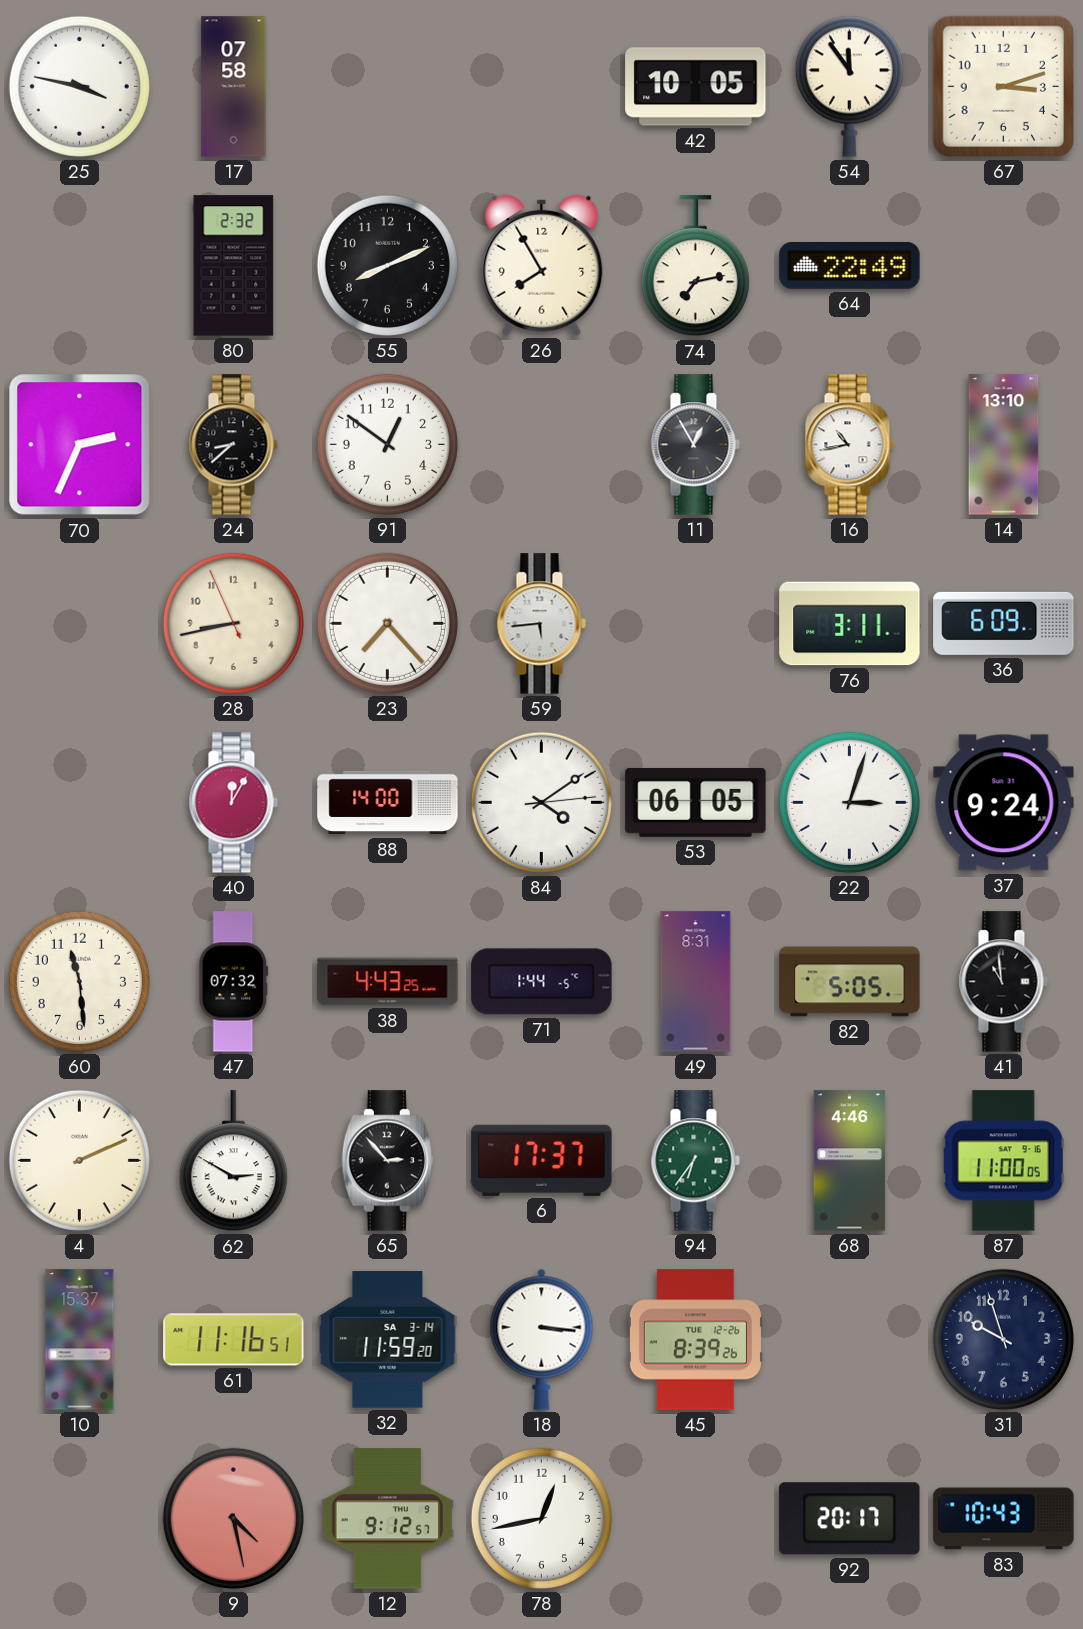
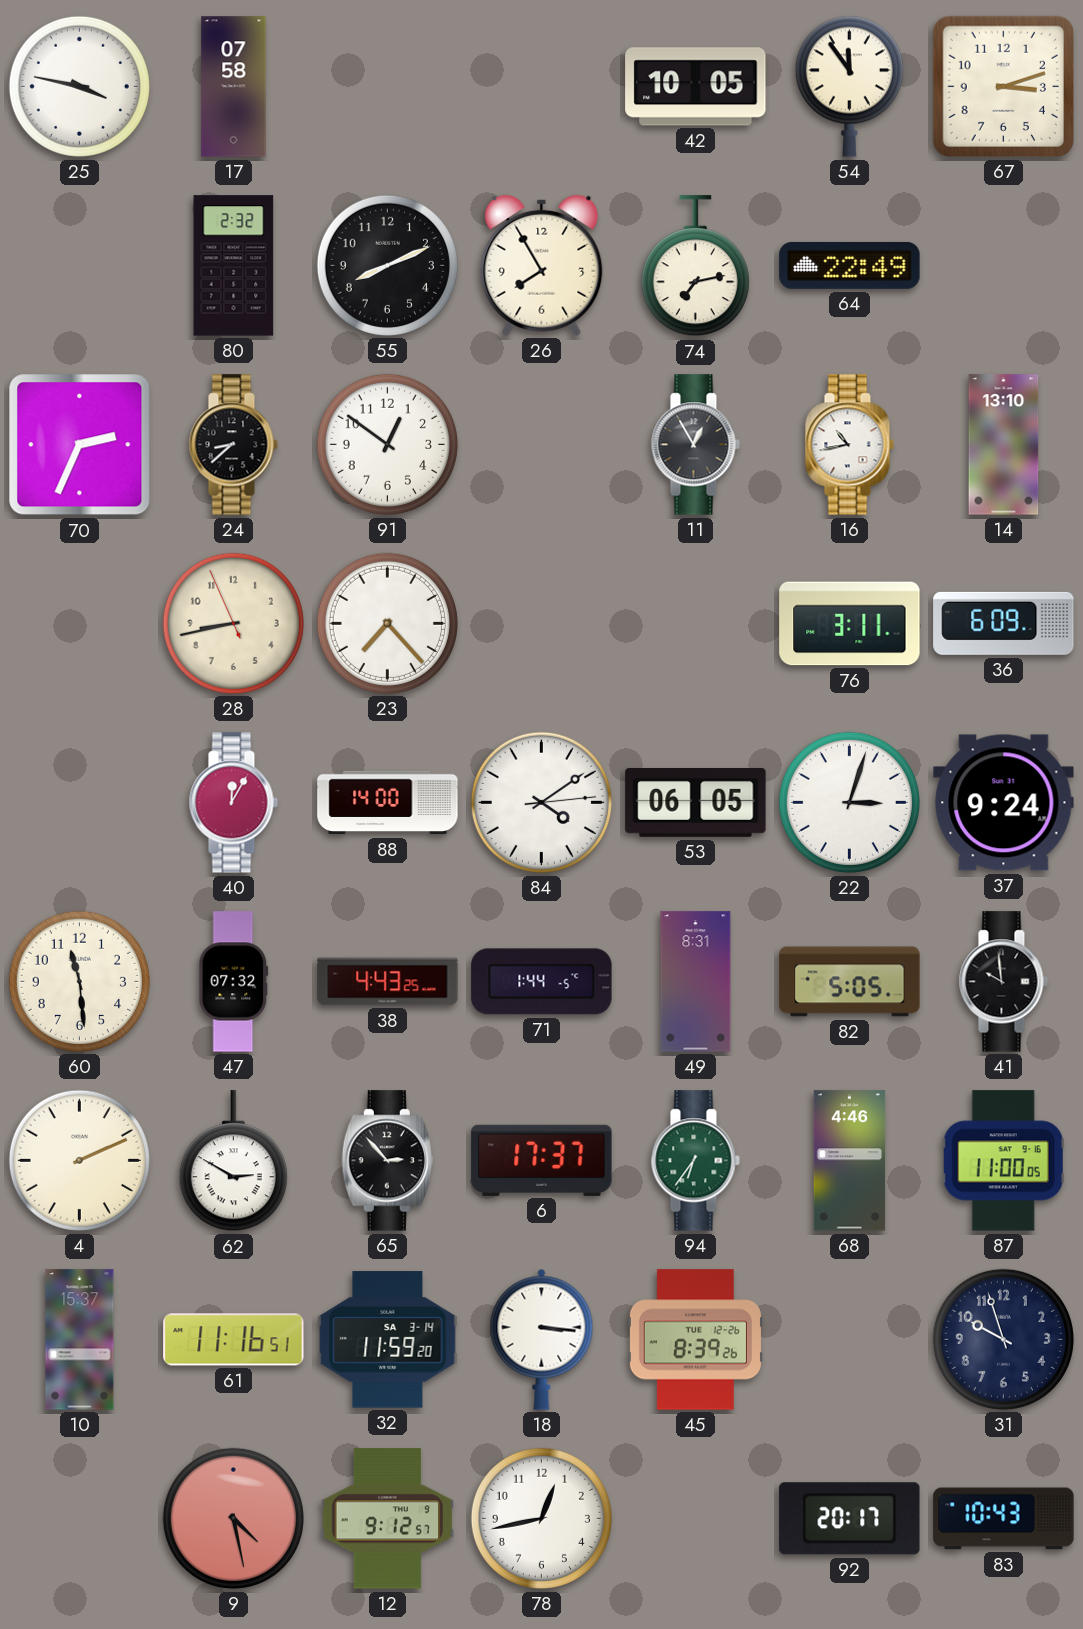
59: 5:44 -> none (541, 624)
41: 10:59 -> 9:59 (1003, 982)
